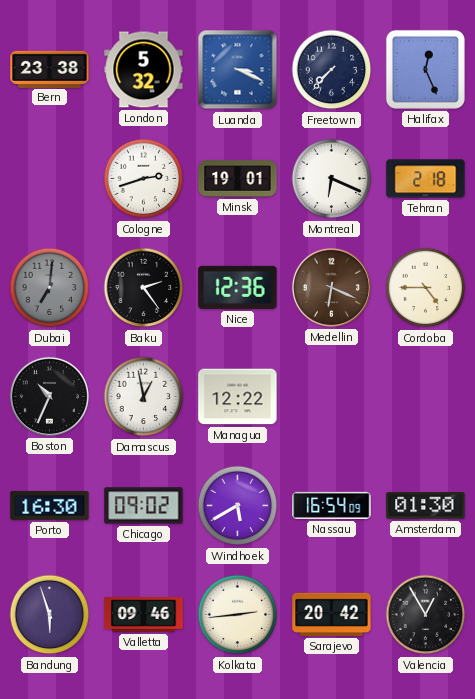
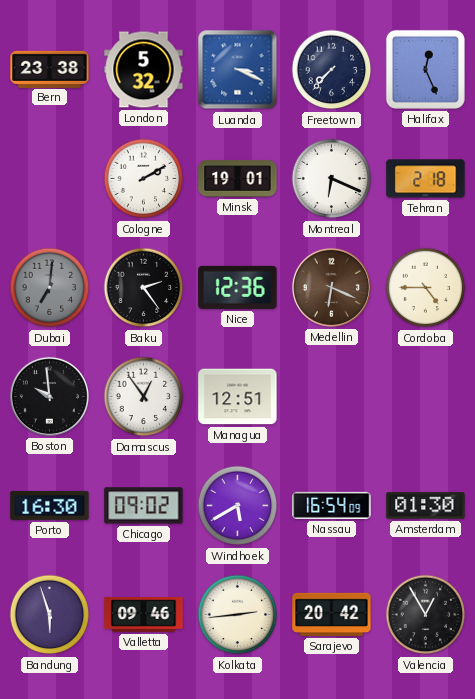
Cologne: 2:42 -> 2:10 (144, 179)
Boston: 10:34 -> 9:59 (49, 396)
Damascus: 12:58 -> 12:54 (144, 397)
Managua: 12:22 -> 12:51 (238, 397)
